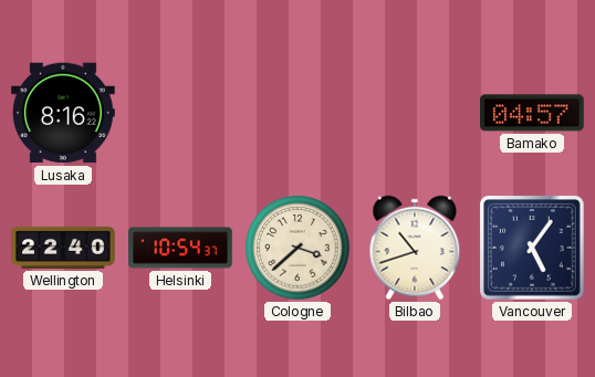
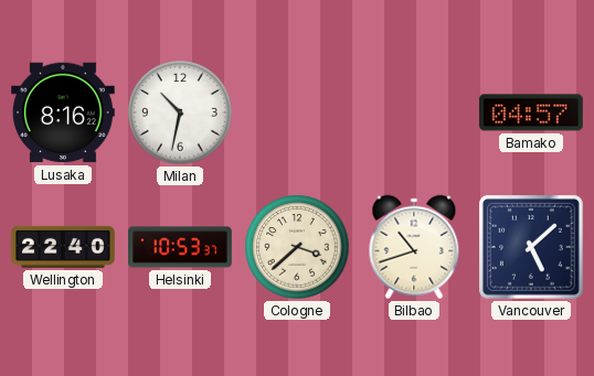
Milan: none -> 10:32 (180, 112)
Helsinki: 10:54 -> 10:53 (180, 247)
Vancouver: 5:06 -> 5:08 (532, 248)
